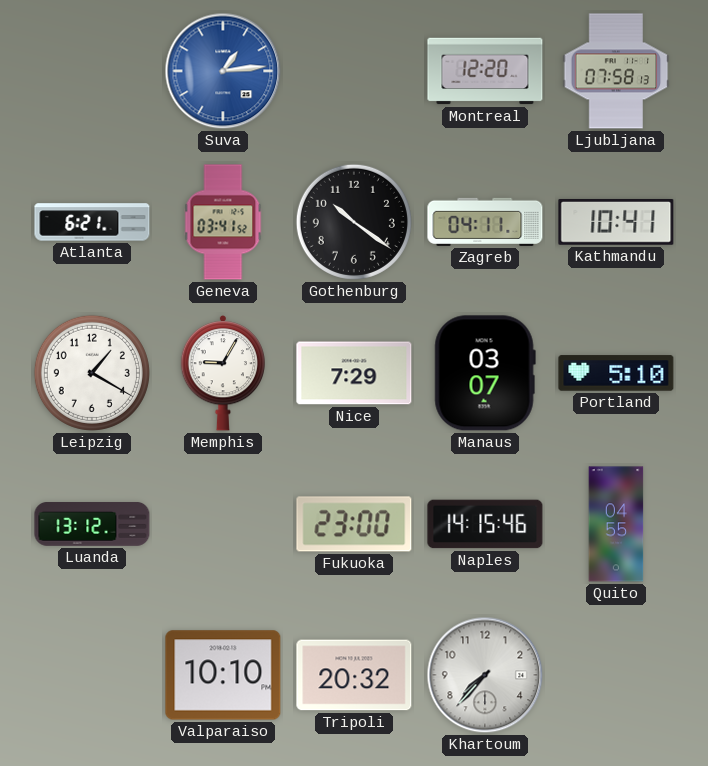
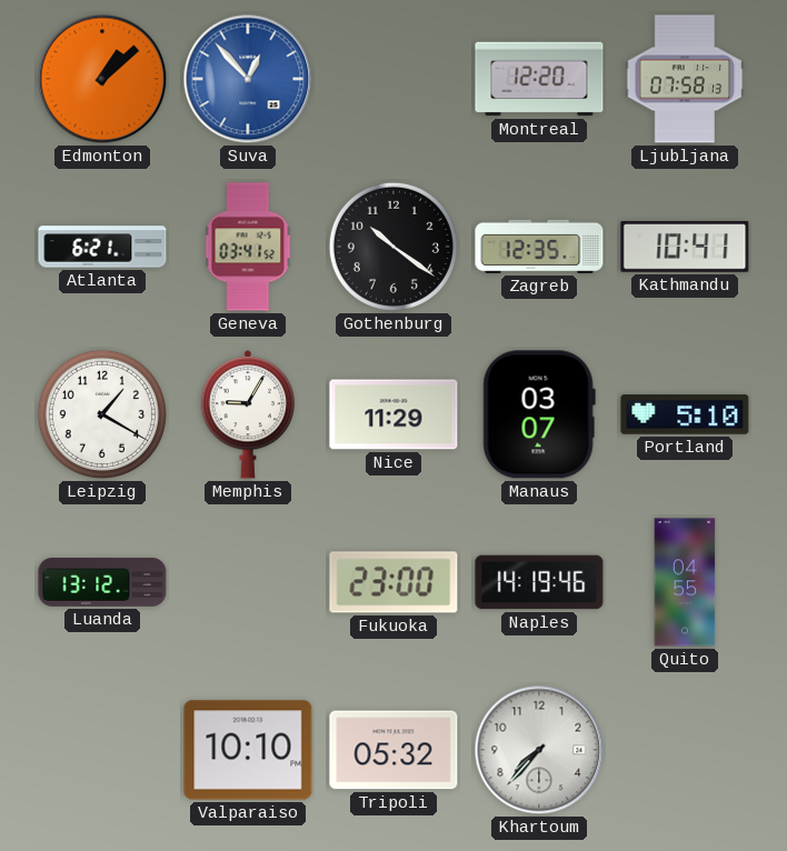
Edmonton: none -> 1:08 (102, 79)
Suva: 1:14 -> 12:53 (248, 79)
Zagreb: 04:11 -> 12:35 (539, 247)
Nice: 7:29 -> 11:29 (393, 414)
Naples: 14:15 -> 14:19 (539, 582)
Tripoli: 20:32 -> 05:32 (393, 750)
